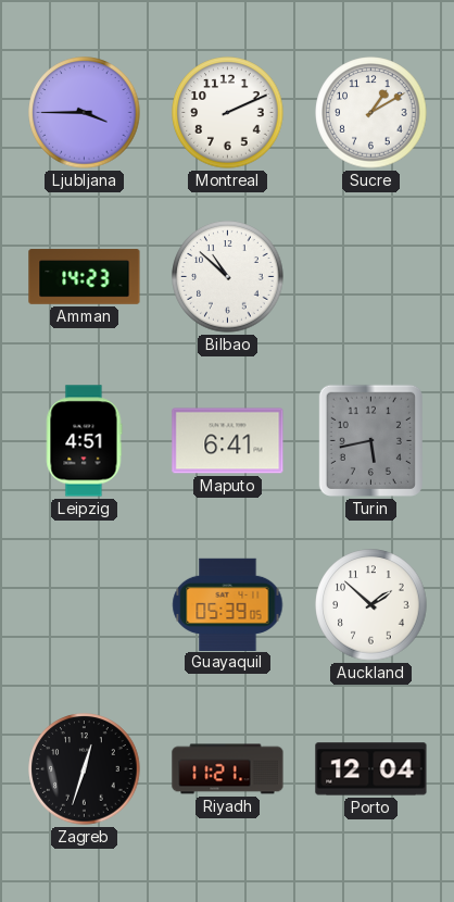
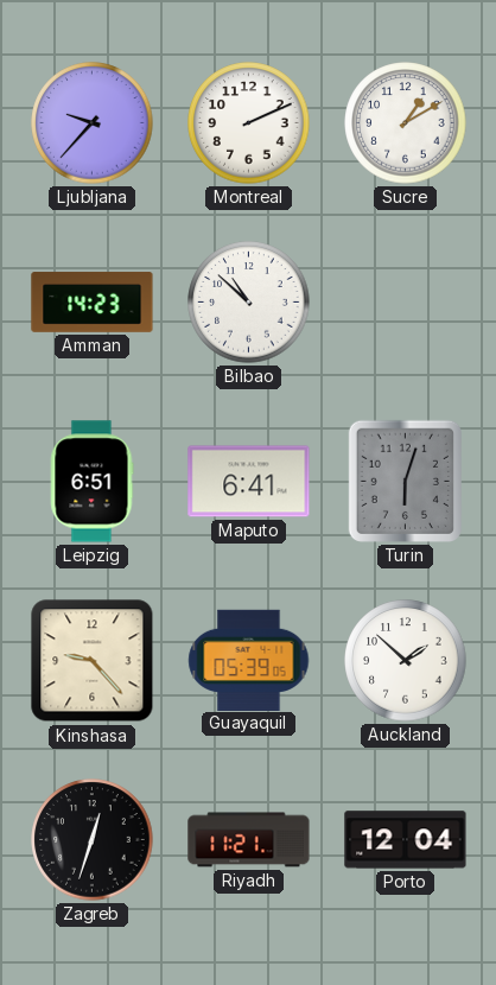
Ljubljana: 3:45 -> 9:37 (93, 123)
Leipzig: 4:51 -> 6:51 (91, 482)
Turin: 5:43 -> 6:03 (405, 481)
Kinshasa: none -> 9:23 (93, 661)
